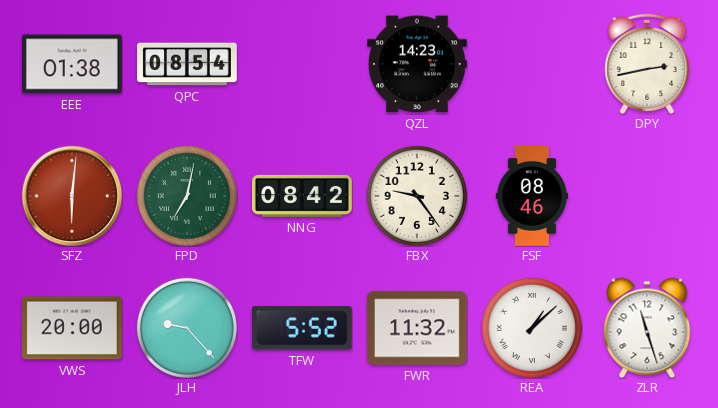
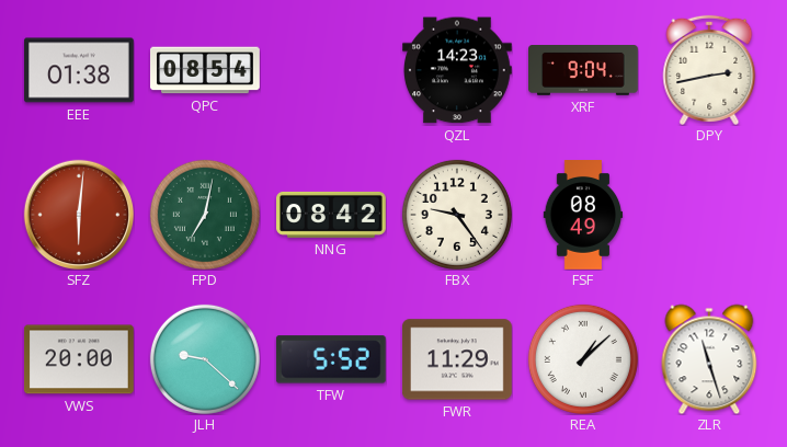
XRF: none -> 9:04 (584, 71)
FSF: 08:46 -> 08:49 (583, 216)
JLH: 9:23 -> 9:22 (205, 359)
FWR: 11:32 -> 11:29 (457, 359)
